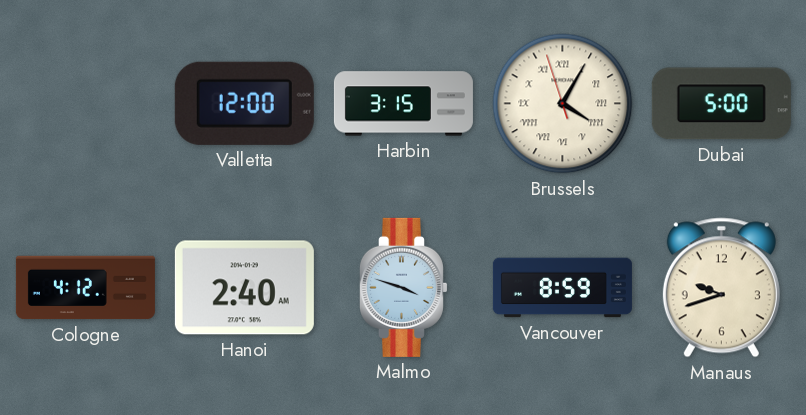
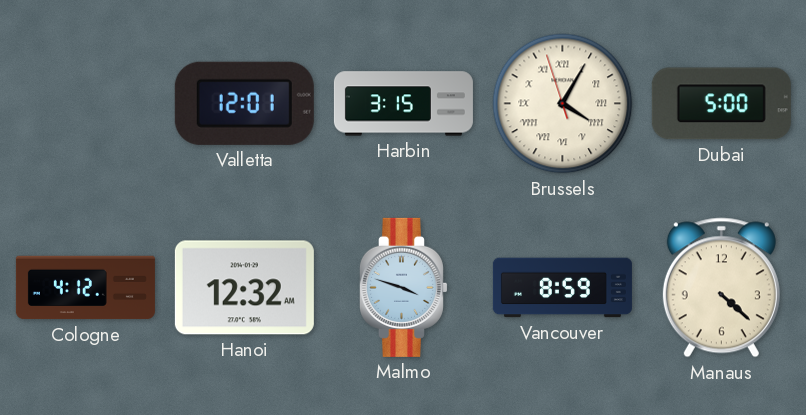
Valletta: 12:00 -> 12:01 (244, 103)
Hanoi: 2:40 -> 12:32 (244, 288)
Manaus: 9:42 -> 4:22 (721, 288)
